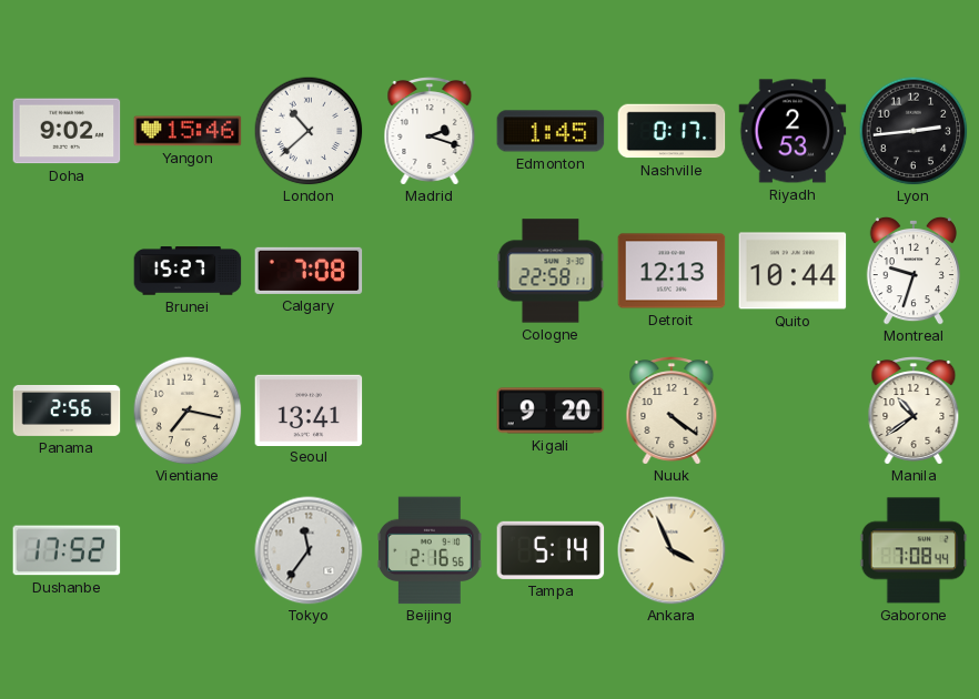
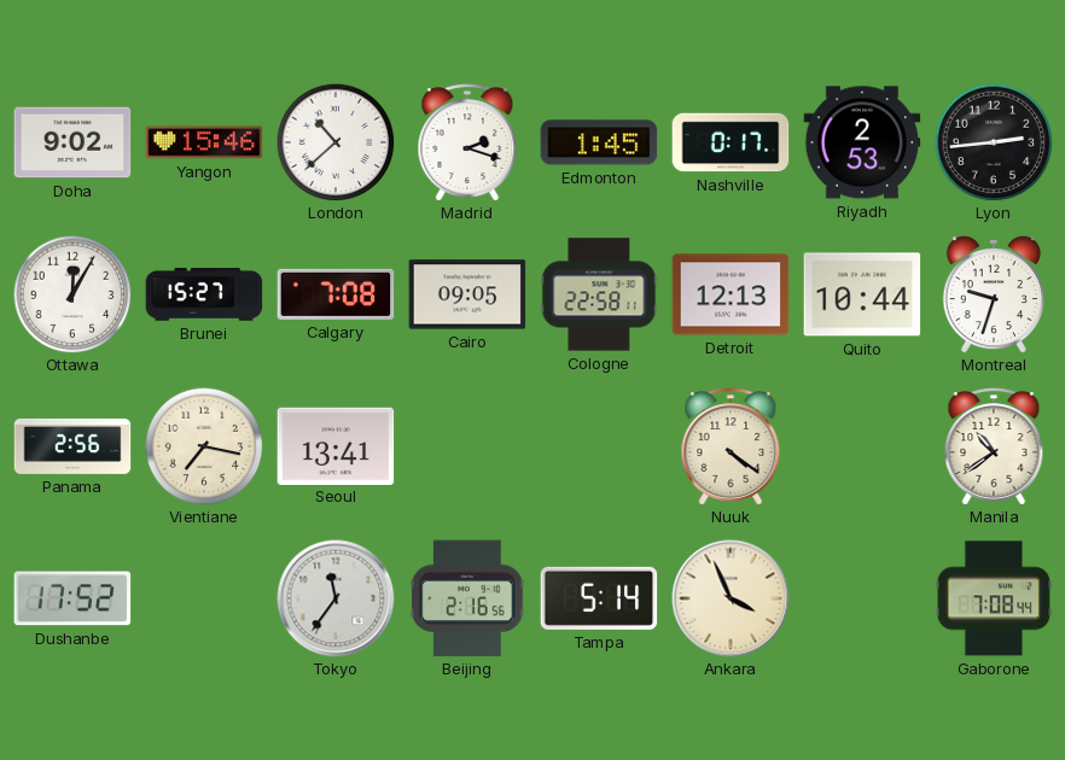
Ottawa: none -> 12:05 (72, 294)
Cairo: none -> 09:05 (467, 294)
Kigali: 9:20 -> none (551, 411)
